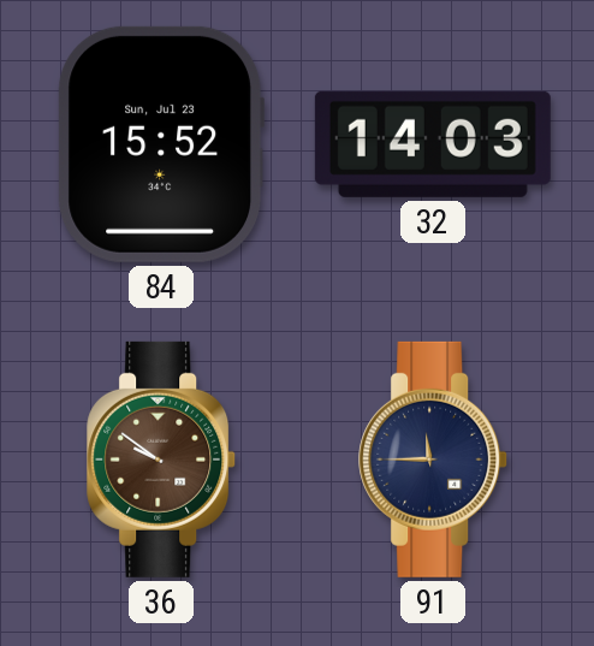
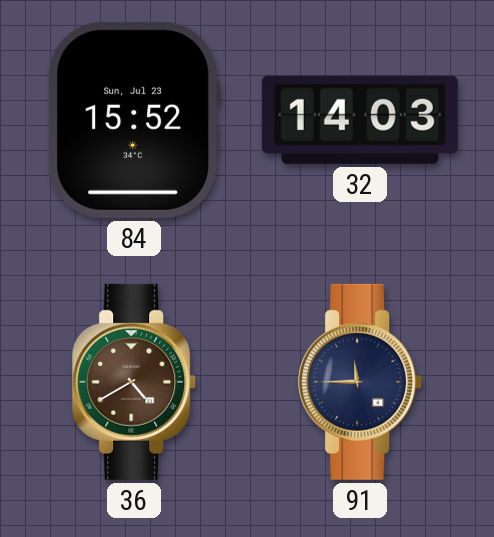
36: 9:51 -> 4:40 (135, 382)
